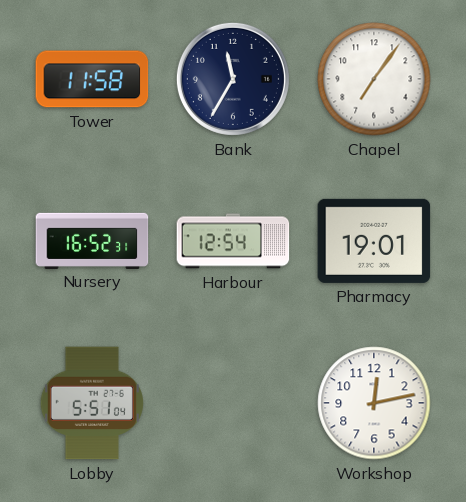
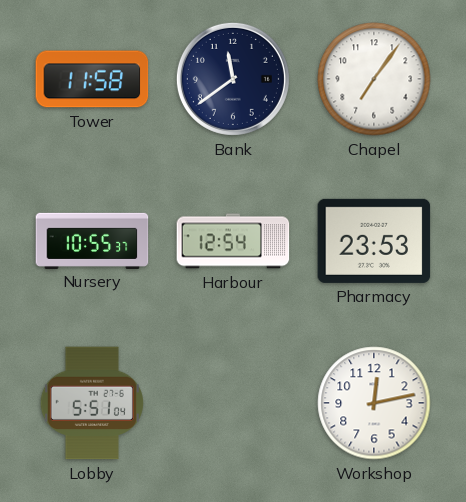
Bank: 11:35 -> 11:39 (233, 79)
Nursery: 16:52 -> 10:55 (92, 240)
Pharmacy: 19:01 -> 23:53 (374, 241)
